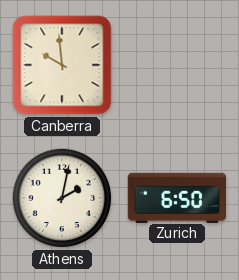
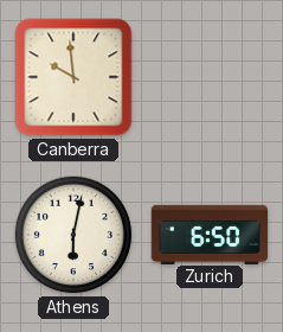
Athens: 2:02 -> 6:02 (73, 235)
